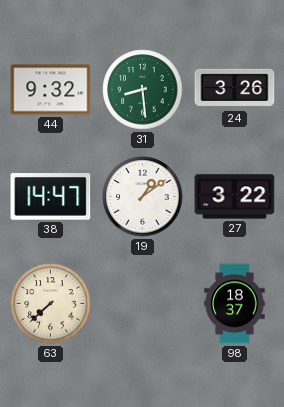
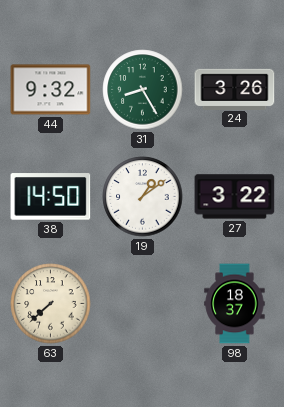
31: 8:29 -> 8:25 (143, 90)
38: 14:47 -> 14:50 (51, 197)
